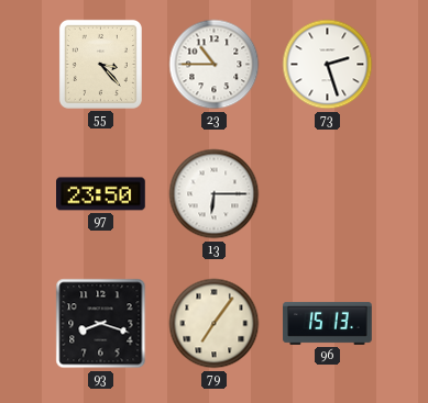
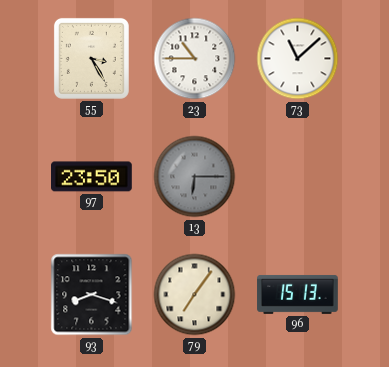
55: 3:23 -> 3:25 (91, 58)
73: 2:27 -> 11:08 (298, 59)
13 dial: white -> grey (195, 177)
